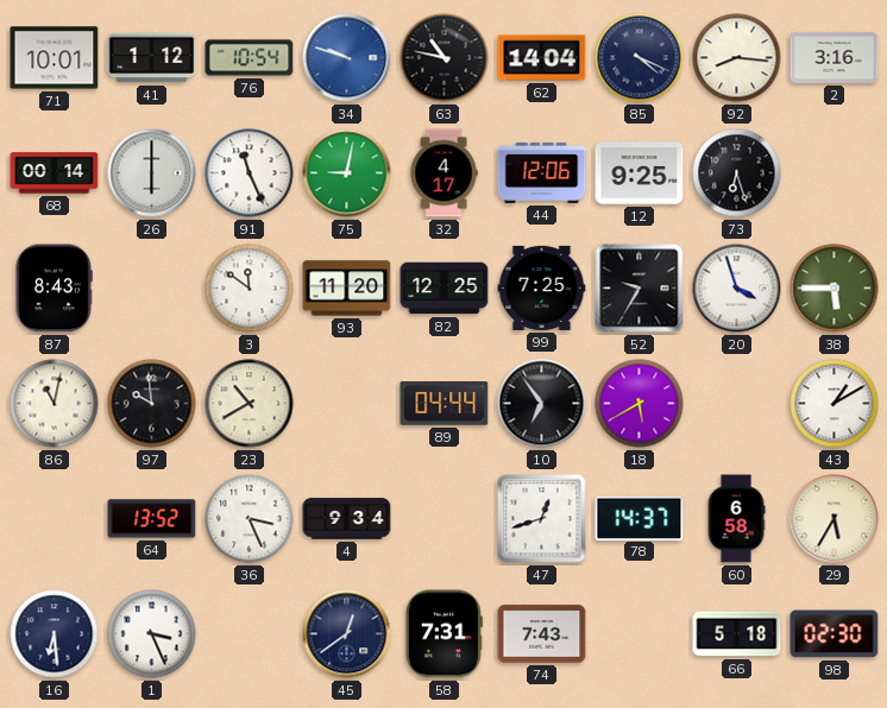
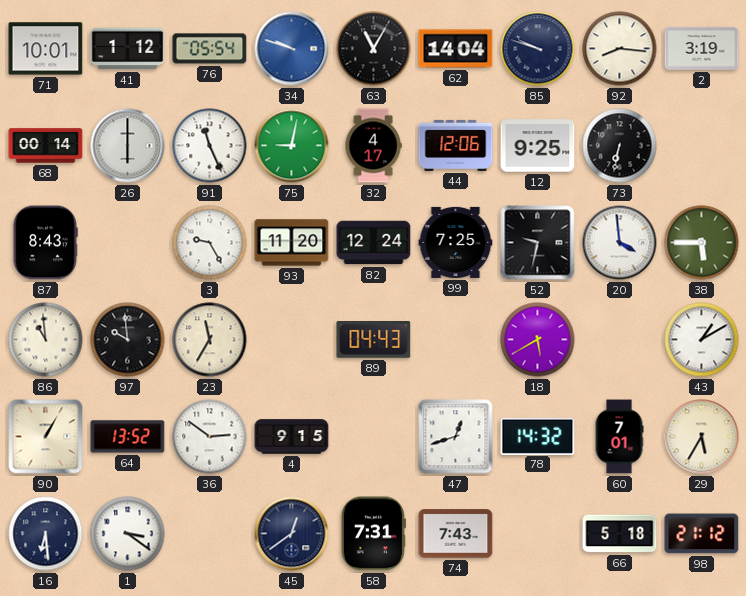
76: 10:54 -> 05:54 (210, 49)
63: 10:47 -> 11:05 (374, 49)
85: 4:19 -> 9:48 (538, 49)
2: 3:16 -> 3:19 (702, 48)
73: 6:27 -> 6:32 (620, 146)
3: 11:51 -> 9:25 (210, 243)
82: 12:25 -> 12:24 (374, 243)
52: 9:35 -> 9:32 (538, 243)
20: 3:57 -> 3:59 (620, 243)
86: 11:02 -> 10:59 (46, 340)
23: 10:40 -> 11:35 (210, 340)
89: 04:44 -> 04:43 (374, 340)
10: 6:54 -> none (542, 404)
90: none -> 1:05 (46, 437)
36: 3:26 -> 2:51 (210, 437)
4: 9:34 -> 9:15 (292, 437)
78: 14:37 -> 14:32 (538, 436)
60: 6:58 -> 7:01 (619, 437)
1: 3:26 -> 3:21 (128, 534)
98: 02:30 -> 21:12 (702, 534)
